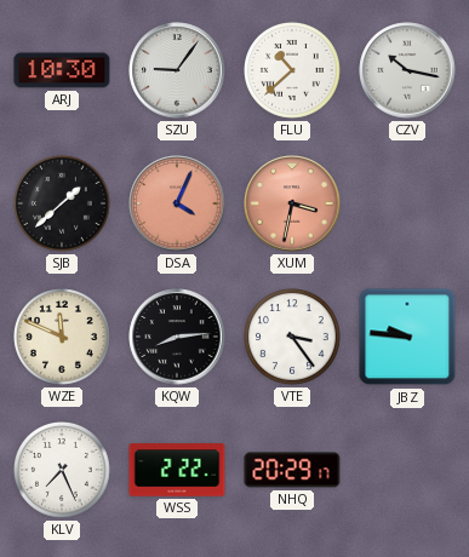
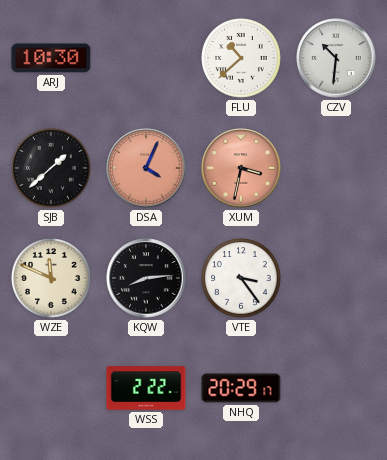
SZU: 9:06 -> none (177, 70)
CZV: 10:17 -> 10:31 (336, 58)
JBZ: 9:46 -> none (407, 337)
KLV: 7:26 -> none (63, 471)
